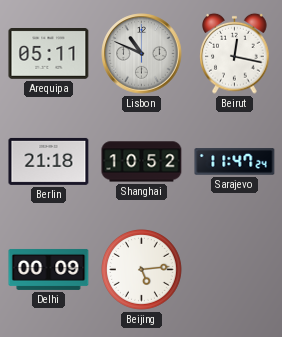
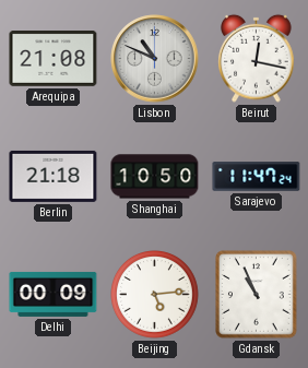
Arequipa: 05:11 -> 21:08 (54, 59)
Shanghai: 10:52 -> 10:50 (155, 177)
Gdansk: none -> 10:56 (257, 295)
